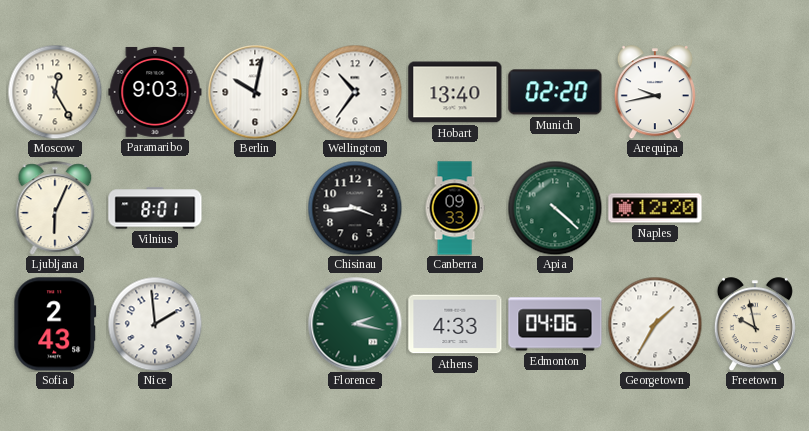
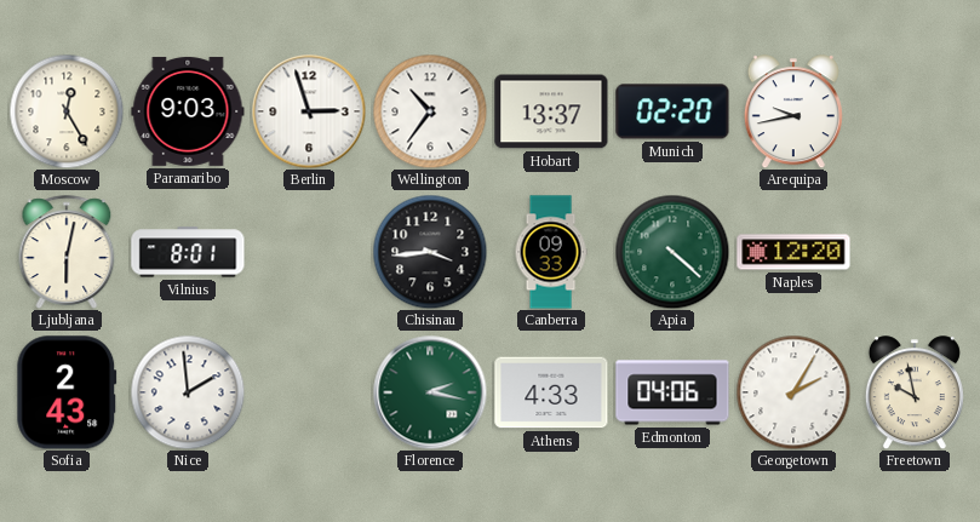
Berlin: 10:02 -> 2:57 (309, 111)
Hobart: 13:40 -> 13:37 (551, 111)
Ljubljana: 6:04 -> 6:02 (67, 252)
Georgetown: 1:35 -> 2:05 (793, 392)
